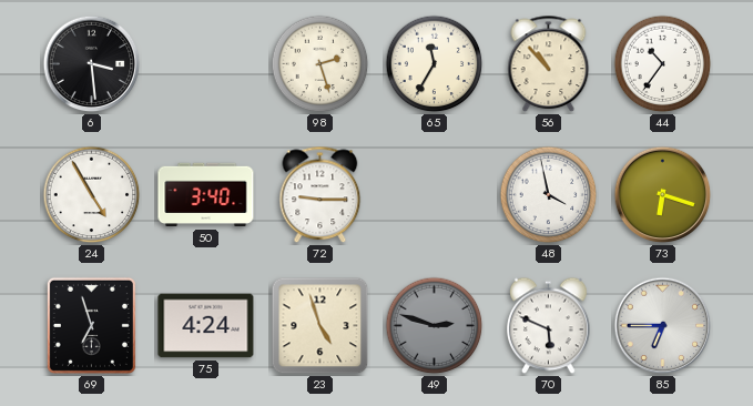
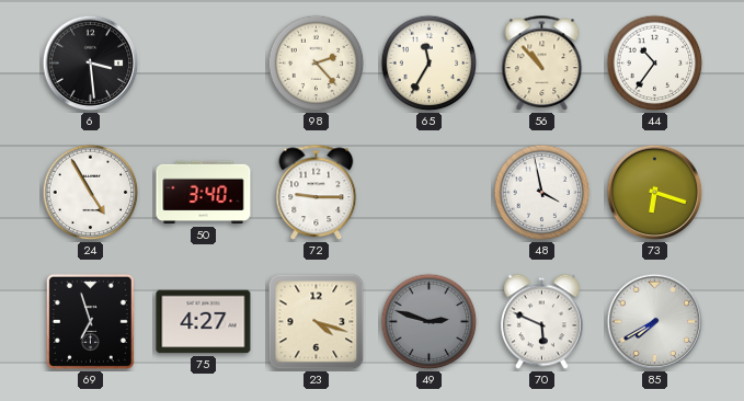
98: 2:27 -> 2:23 (317, 64)
75: 4:24 -> 4:27 (204, 322)
23: 4:57 -> 4:18 (317, 322)
85: 6:45 -> 7:40 (655, 322)
